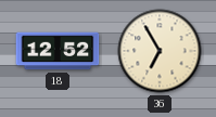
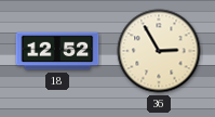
36: 6:55 -> 2:55 (159, 51)
